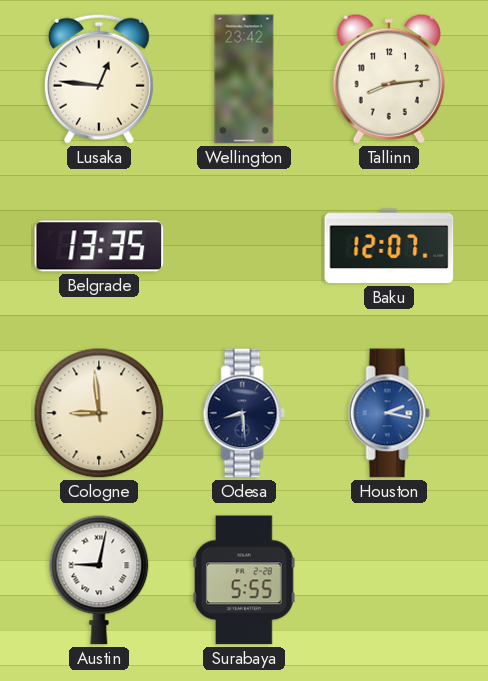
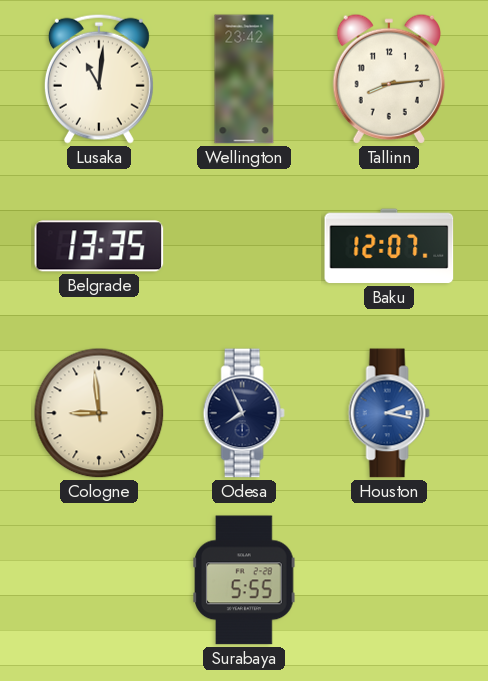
Lusaka: 12:46 -> 11:01 (99, 79)
Odesa: 8:29 -> 7:56 (244, 413)
Austin: 9:02 -> none (99, 580)
